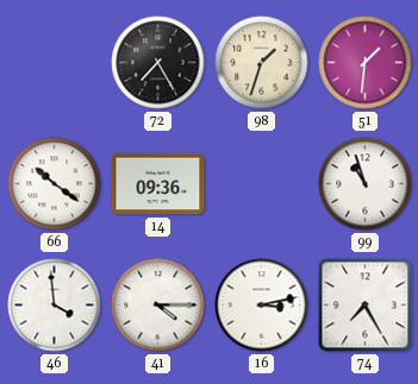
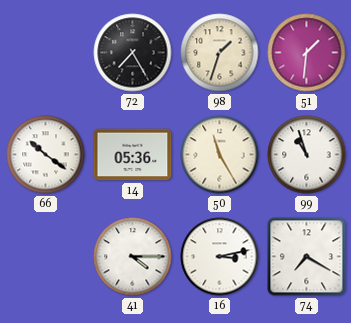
14: 09:36 -> 05:36 (133, 155)
50: none -> 11:25 (220, 155)
46: 3:59 -> none (55, 306)
74: 7:25 -> 7:20 (307, 257)
